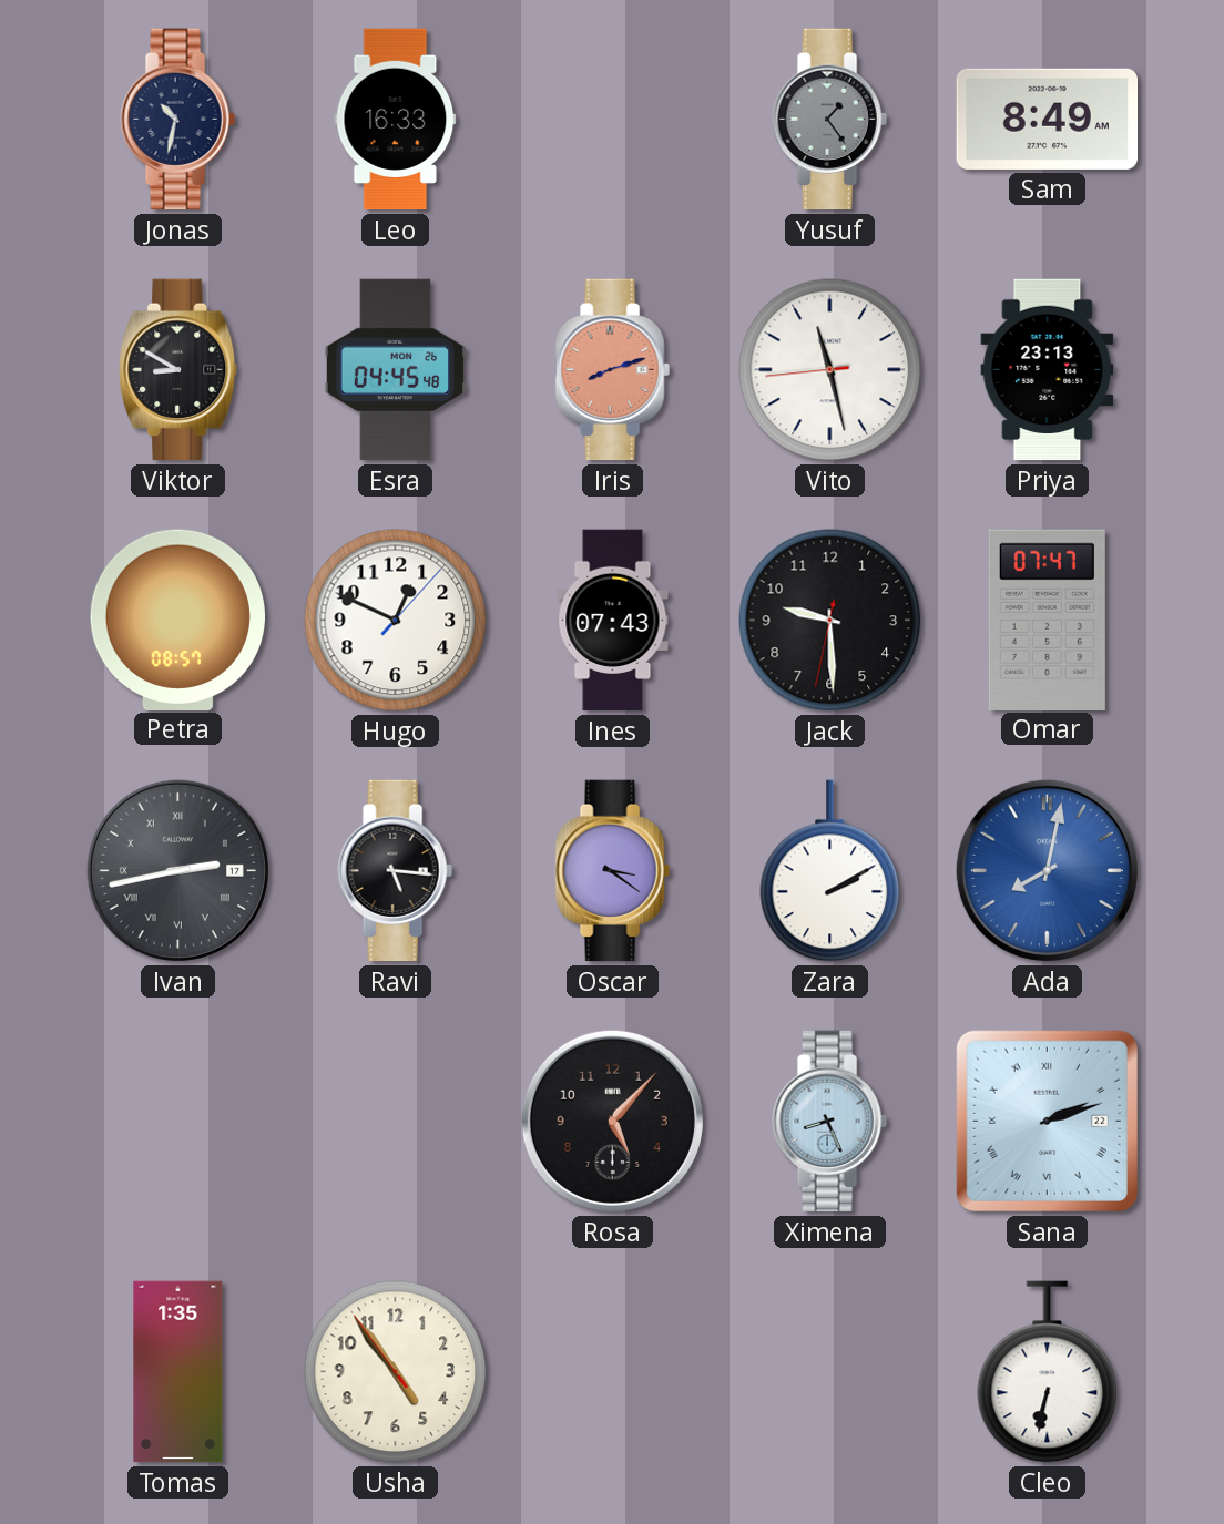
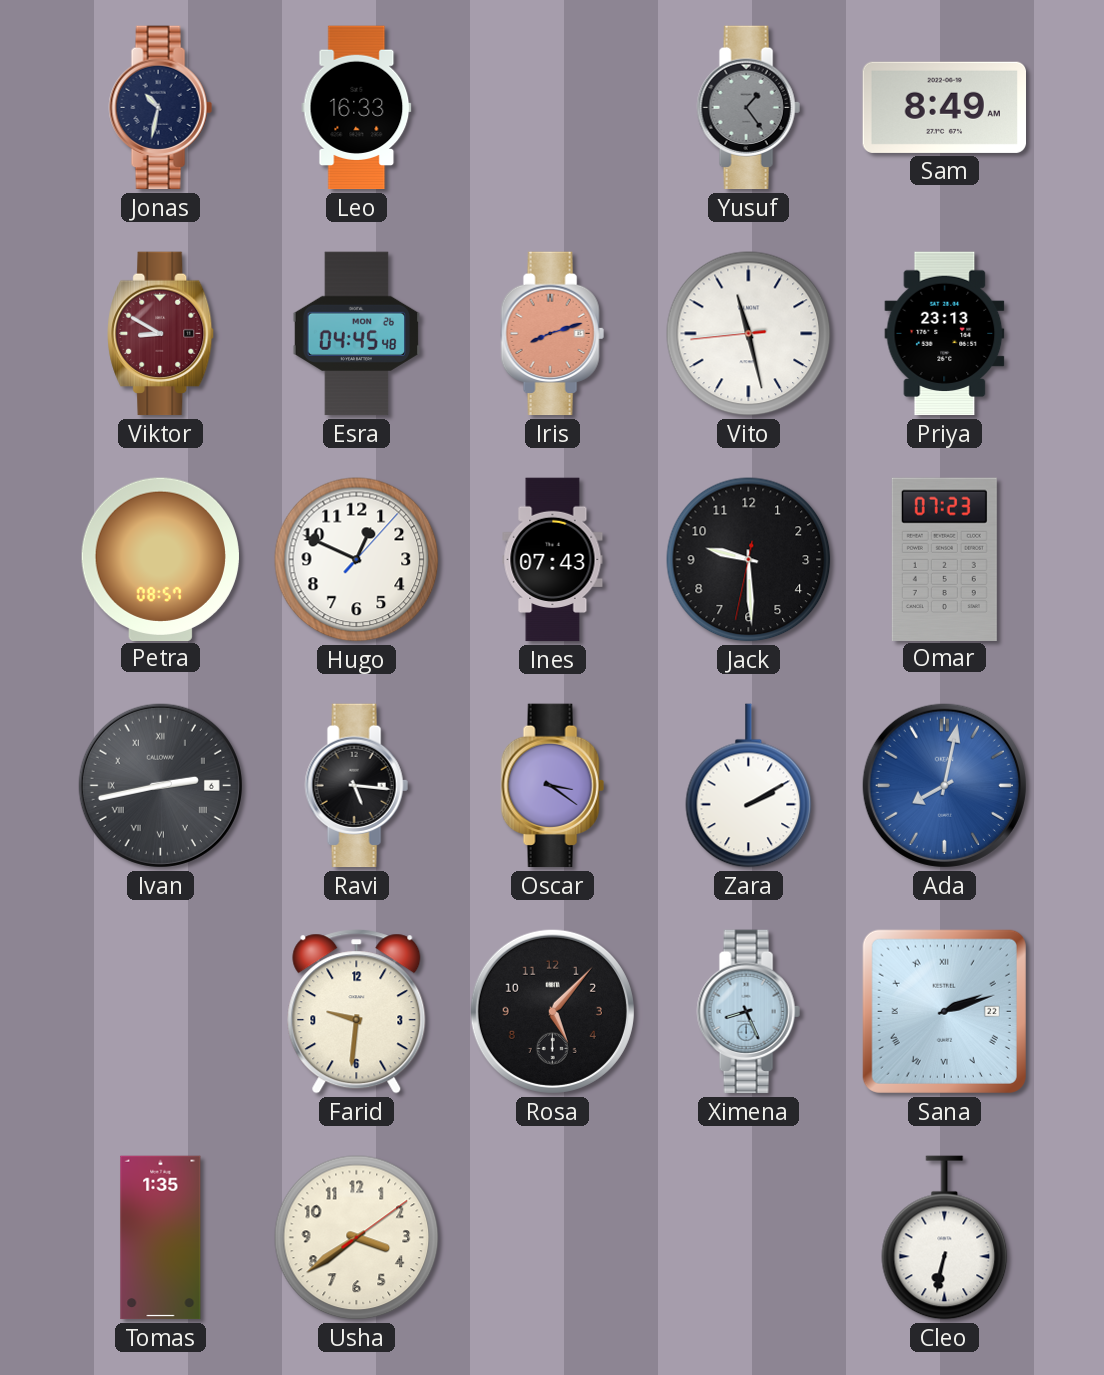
Viktor dial: black -> burgundy (161, 334)
Omar: 07:47 -> 07:23 (944, 559)
Ivan date: 17 -> 6 (160, 785)
Farid: none -> 9:31 (357, 1012)
Usha: 4:53 -> 3:39 (357, 1238)
